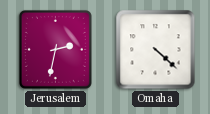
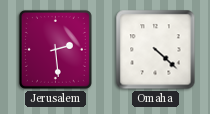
Jerusalem: 2:32 -> 2:29 (55, 49)
